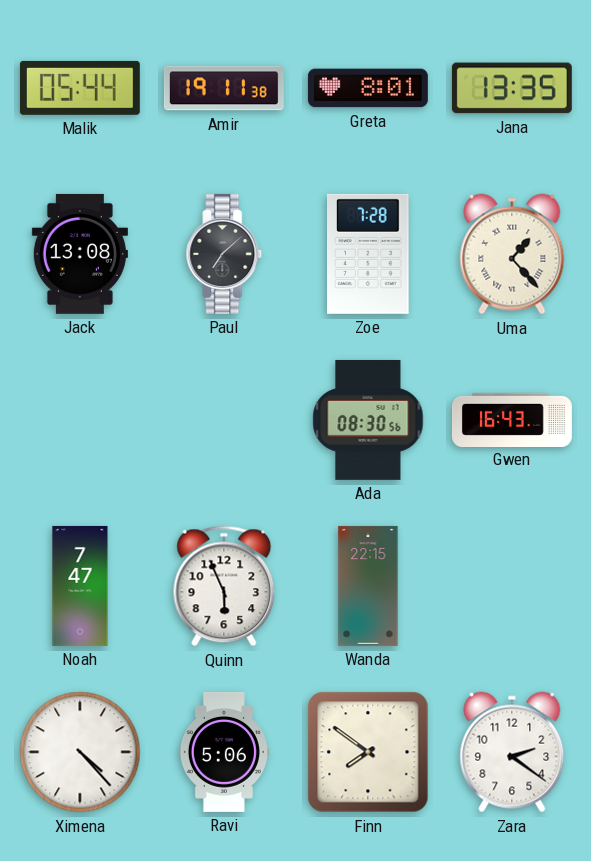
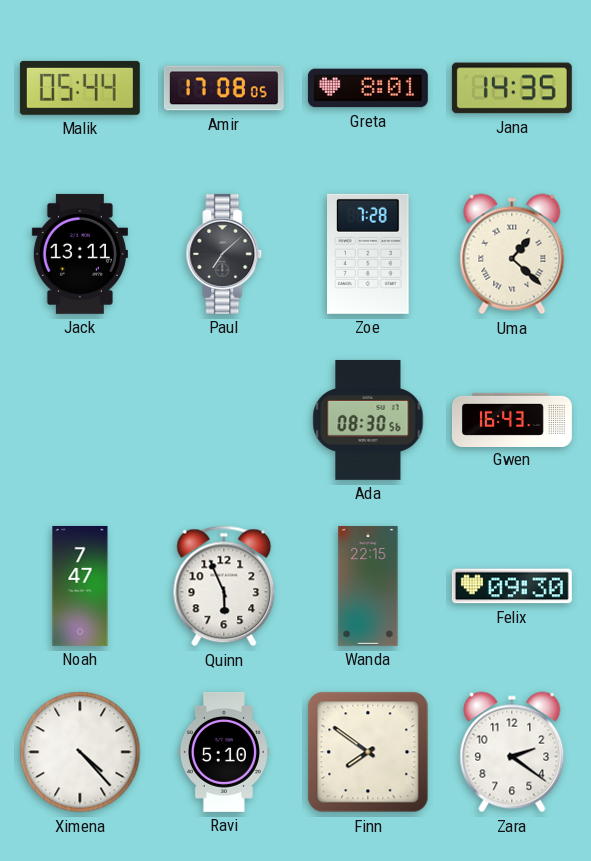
Amir: 19:11 -> 17:08 (224, 88)
Jana: 13:35 -> 14:35 (512, 88)
Jack: 13:08 -> 13:11 (80, 254)
Uma: 1:23 -> 1:22 (512, 254)
Felix: none -> 09:30 (512, 586)
Ravi: 5:06 -> 5:10 (224, 752)
